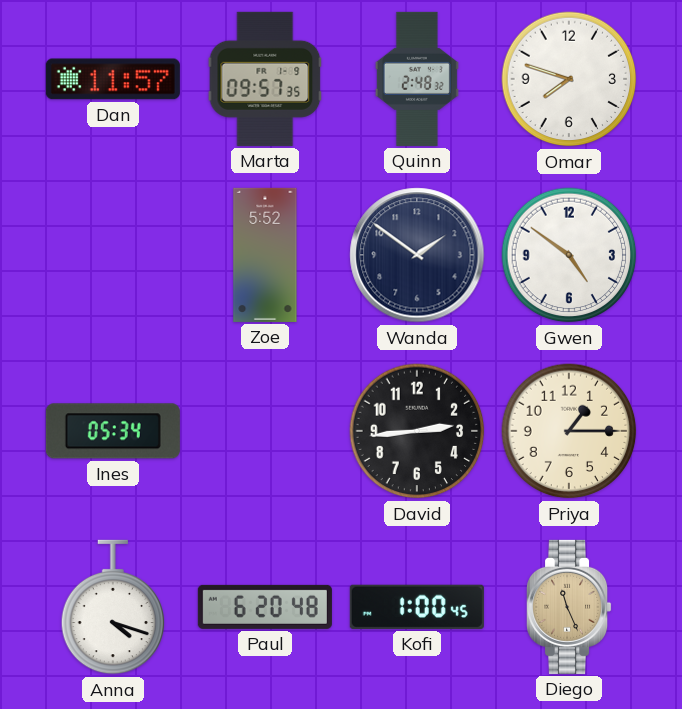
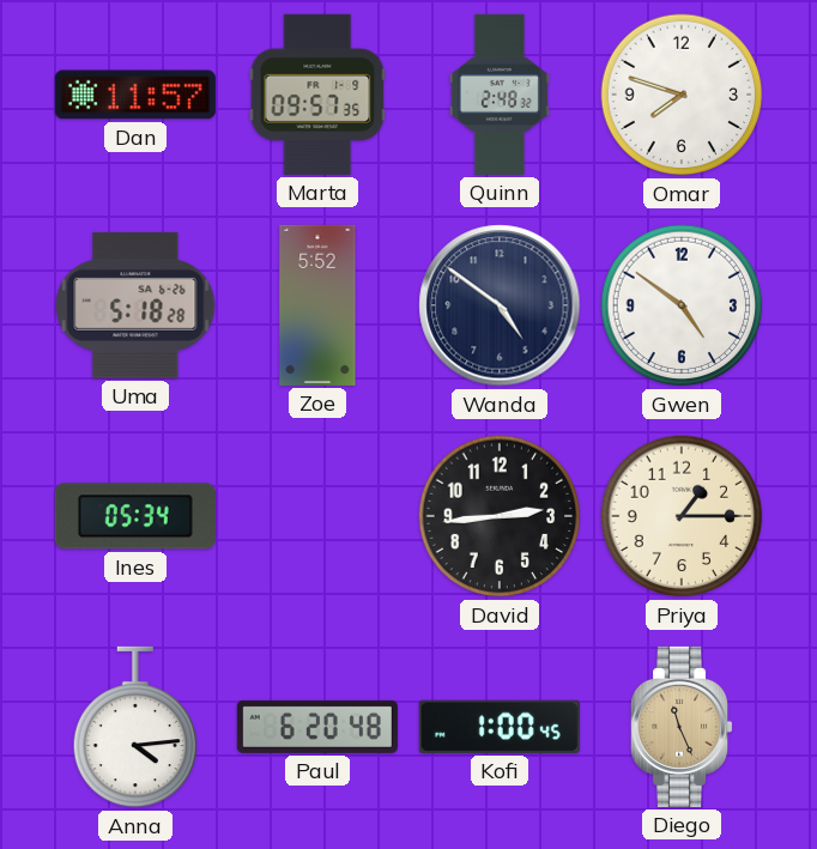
Uma: none -> 5:18 (135, 305)
Wanda: 1:51 -> 4:51 (500, 305)
Anna: 4:18 -> 4:14 (135, 727)
